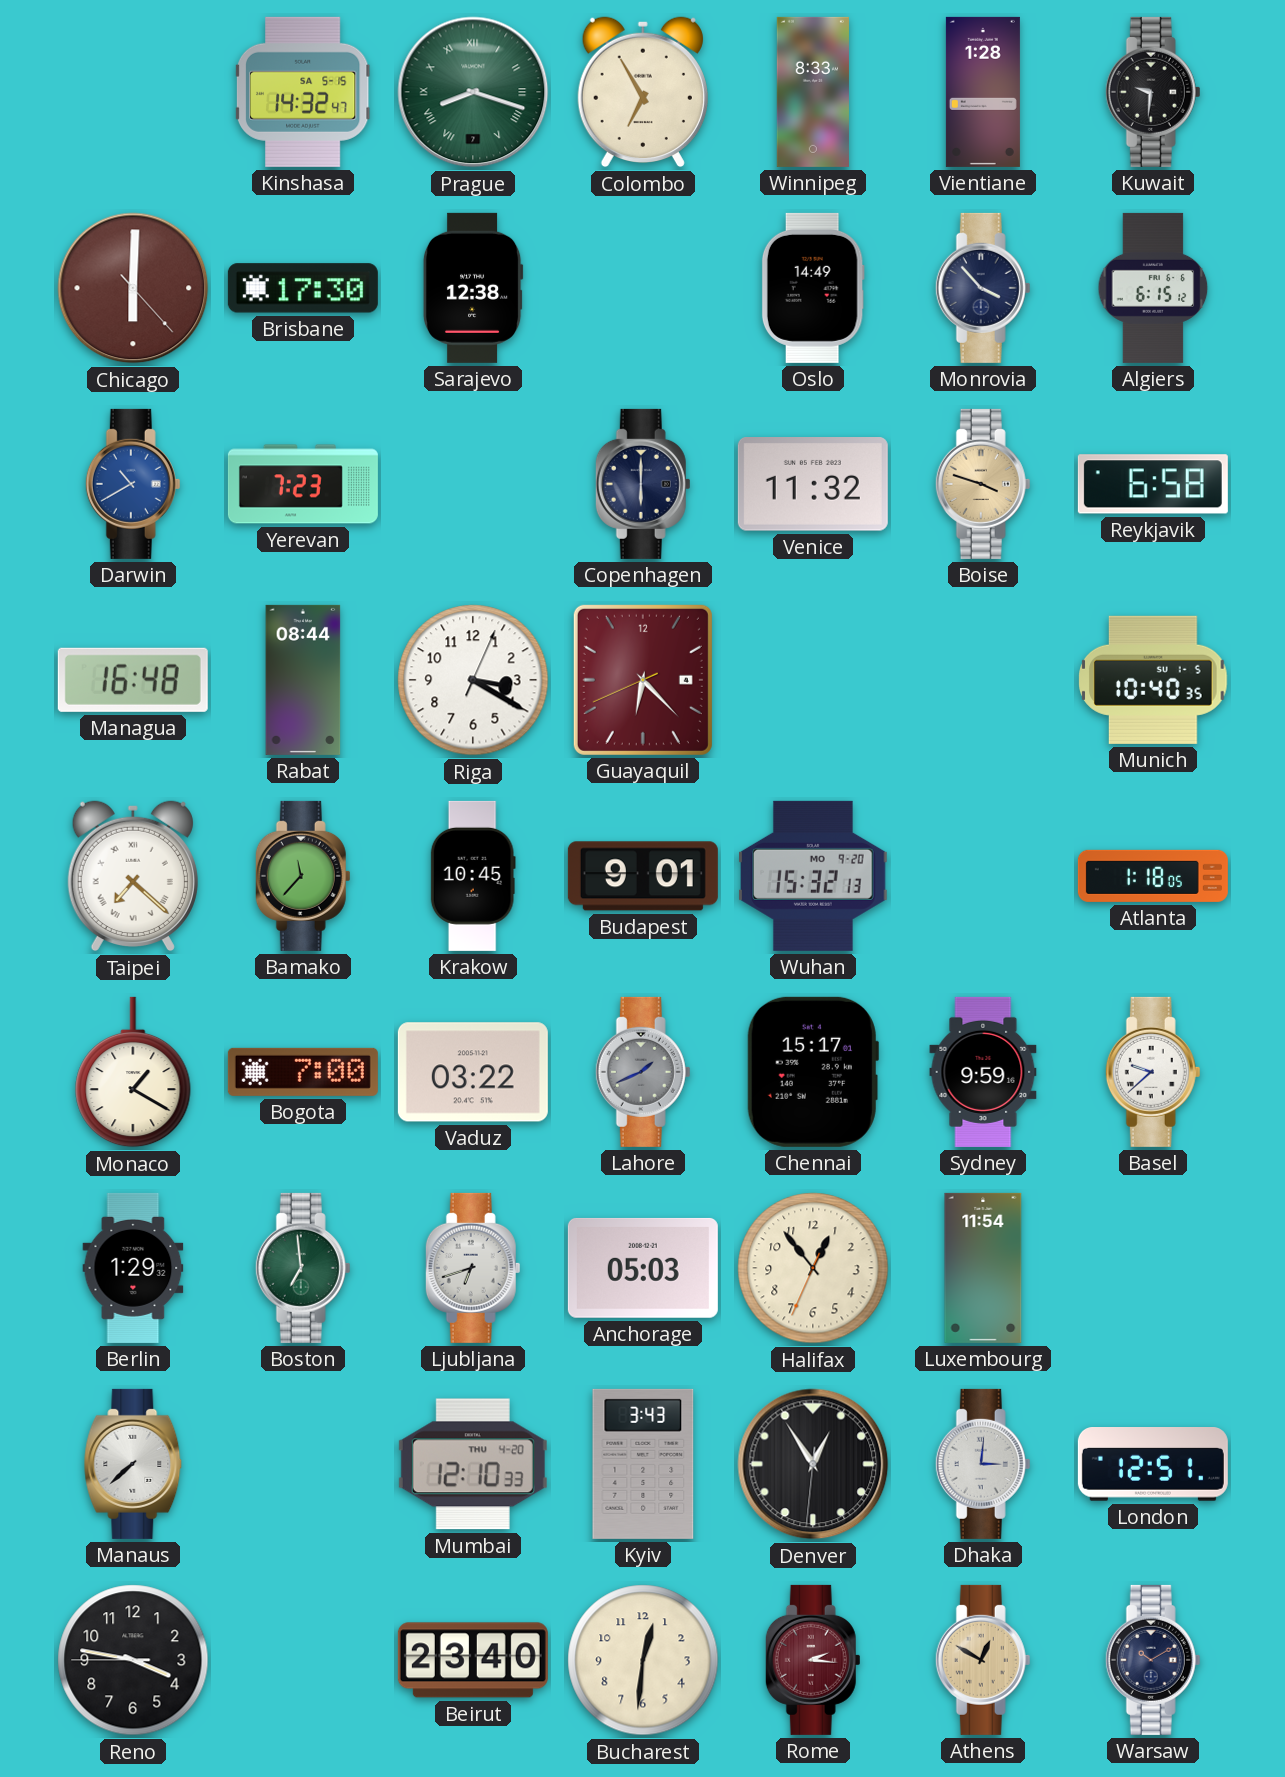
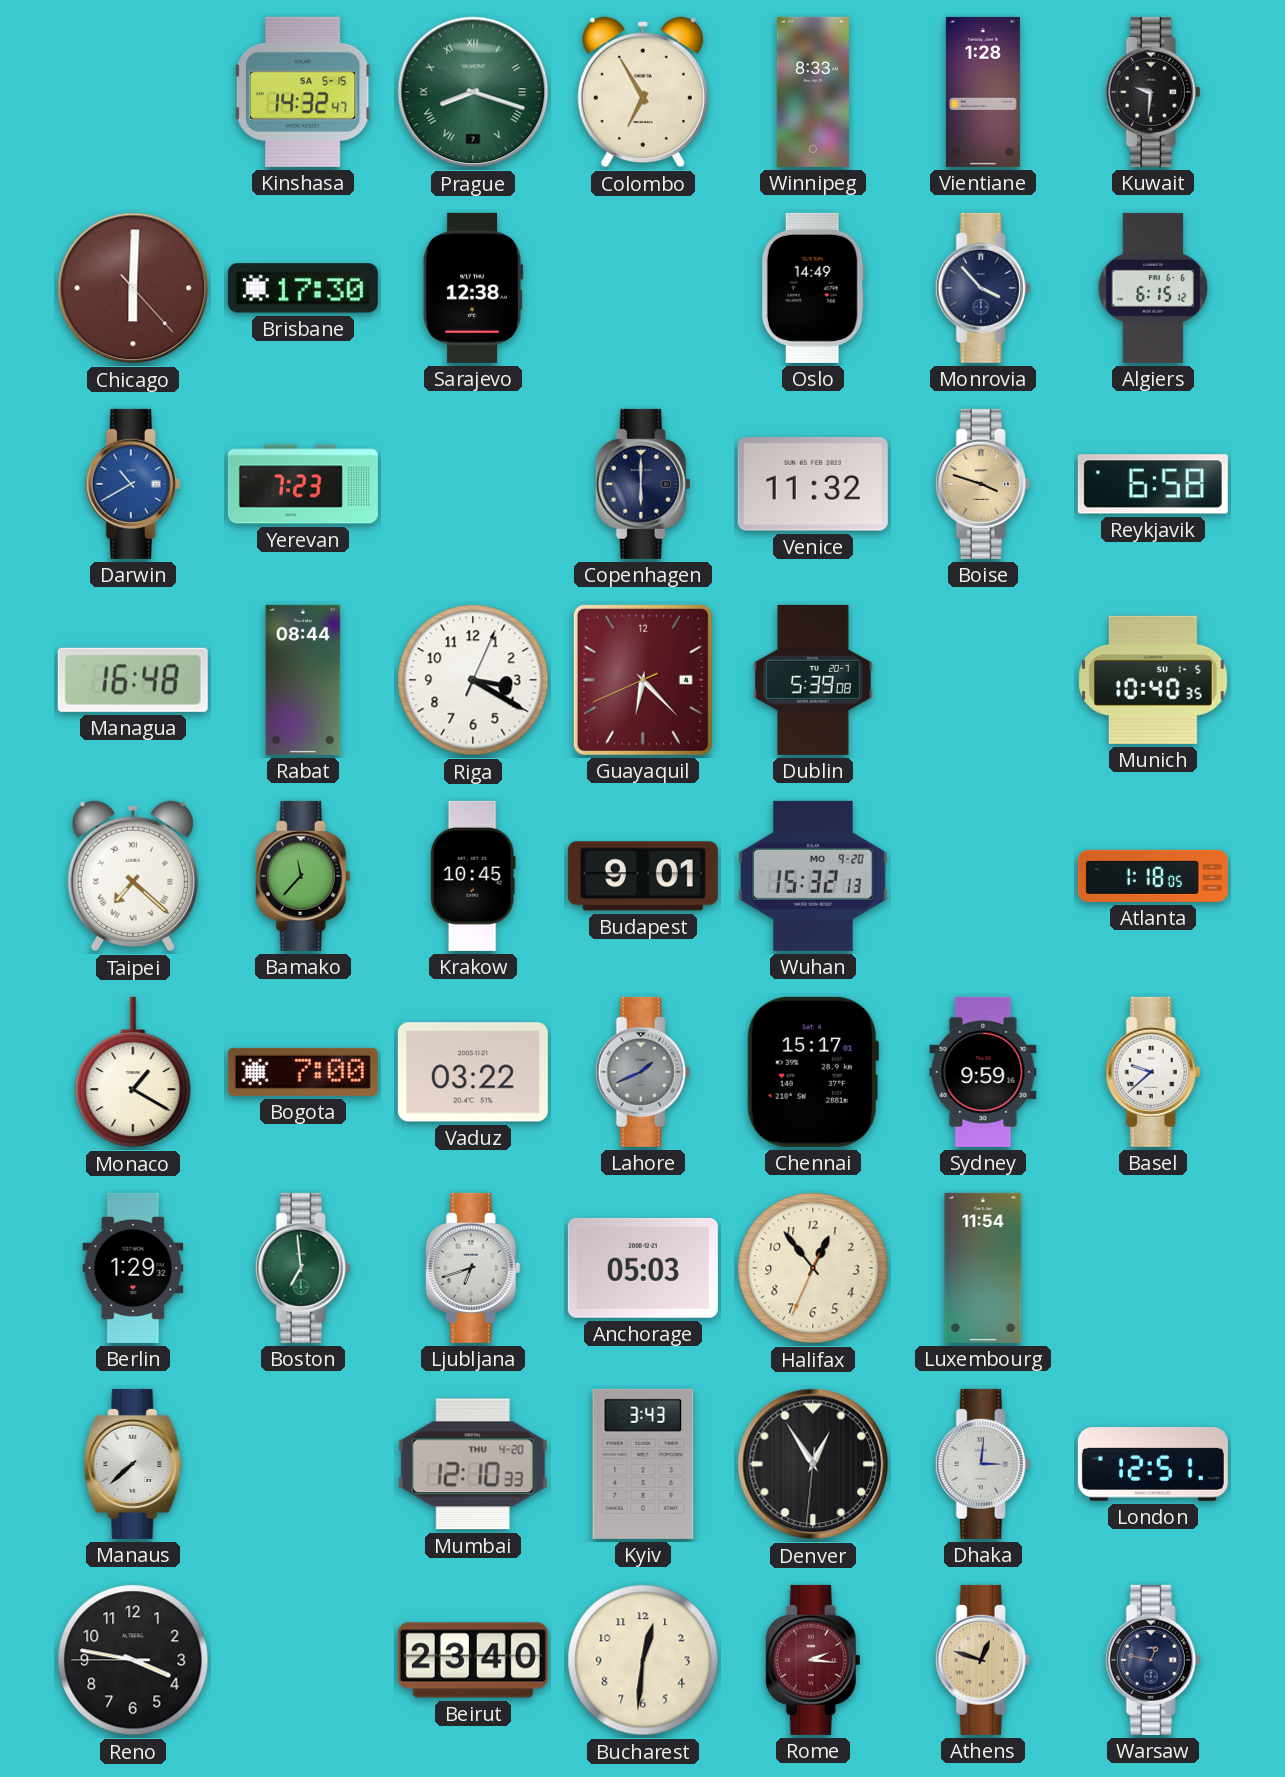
Dublin: none -> 5:39 (813, 680)
Athens: 12:50 -> 12:48 (983, 1660)
Warsaw: 10:10 -> 12:47 (1153, 1660)
